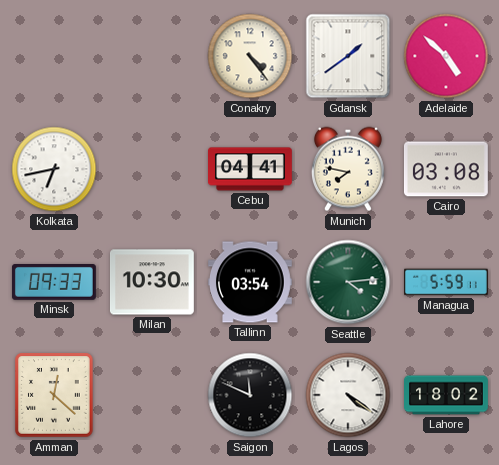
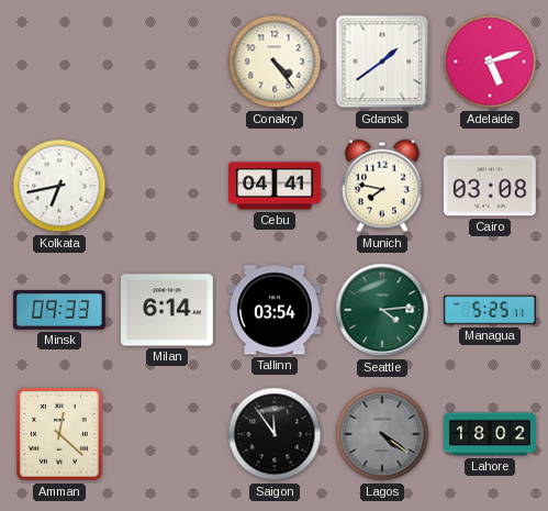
Adelaide: 4:52 -> 5:12 (490, 62)
Milan: 10:30 -> 6:14 (167, 310)
Managua: 5:59 -> 5:25 (491, 310)
Saigon: 11:49 -> 11:54 (275, 434)
Lagos dial: white -> grey (382, 434)
